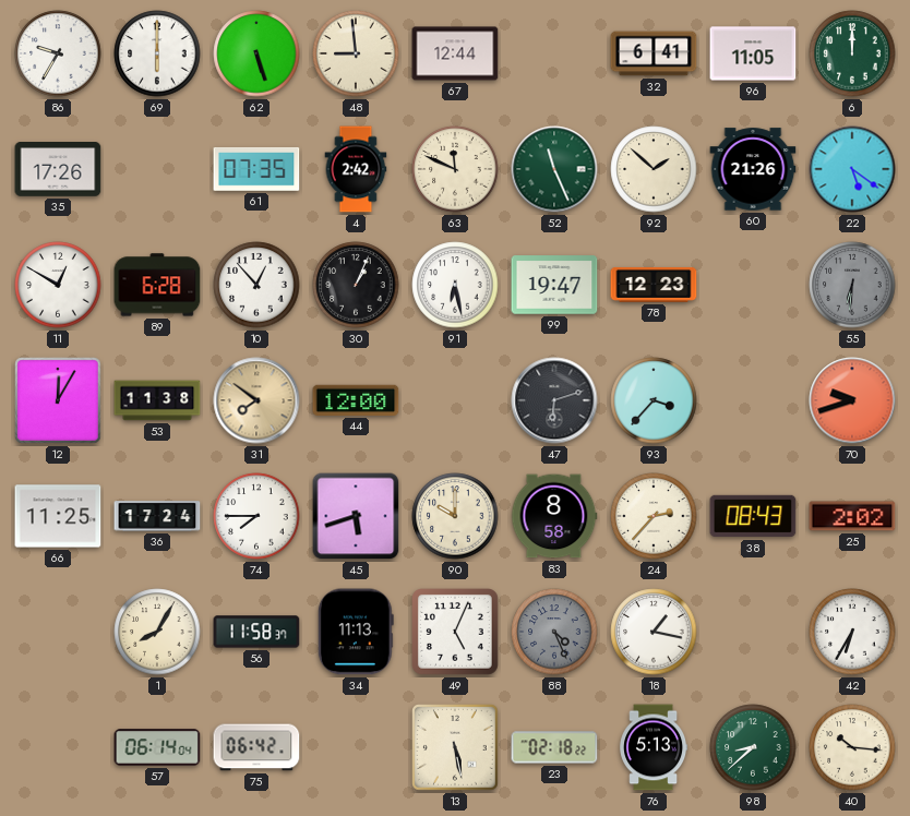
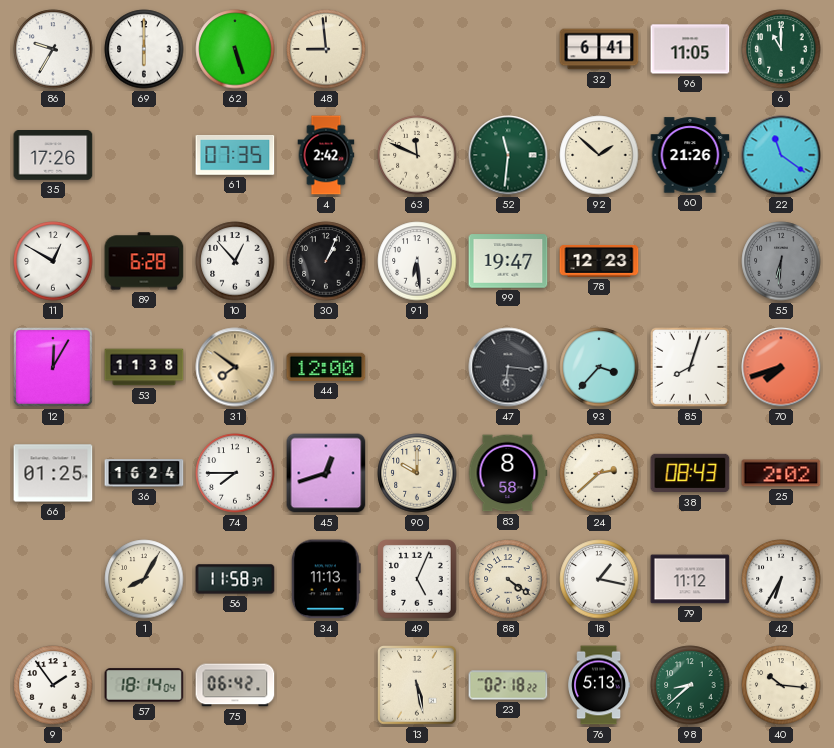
67: 12:44 -> none (455, 53)
6: 12:00 -> 11:00 (781, 49)
52: 11:26 -> 11:31 (508, 155)
22: 5:21 -> 11:21 (781, 155)
91: 6:28 -> 6:29 (417, 261)
47: 6:12 -> 6:16 (508, 367)
85: none -> 8:03 (690, 367)
70: 9:42 -> 7:42 (781, 367)
66: 11:25 -> 01:25 (53, 473)
36: 17:24 -> 16:24 (144, 473)
45: 5:42 -> 12:42 (326, 473)
24: 2:37 -> 2:38 (599, 473)
88: 4:26 -> 4:21 (508, 579)
88 dial: grey -> cream (508, 579)
79: none -> 11:12 (690, 579)
9: none -> 1:54 (53, 685)
57: 06:14 -> 18:14 (144, 685)
